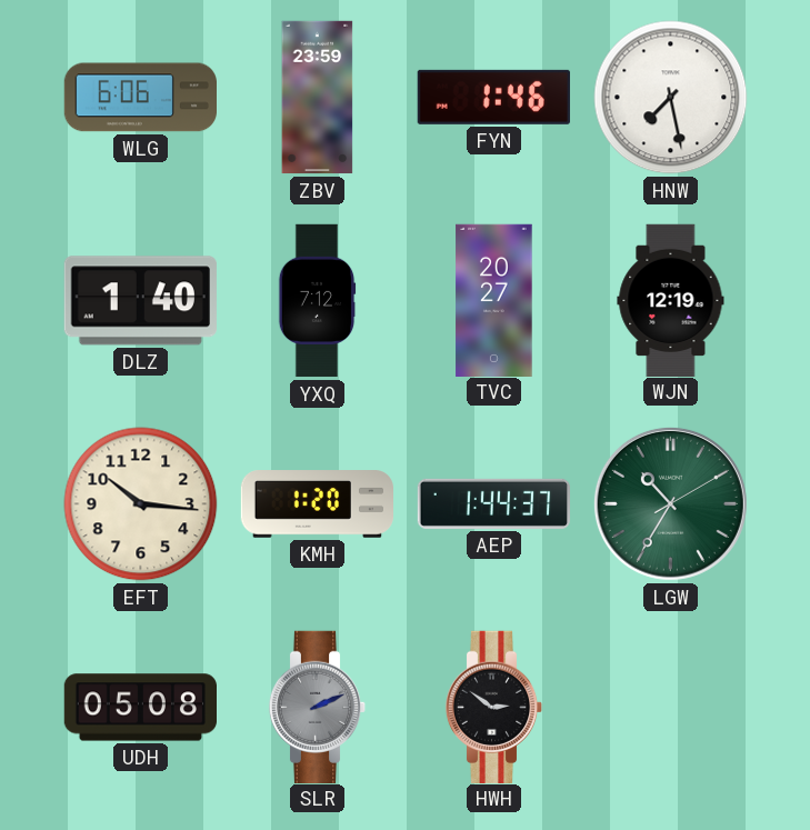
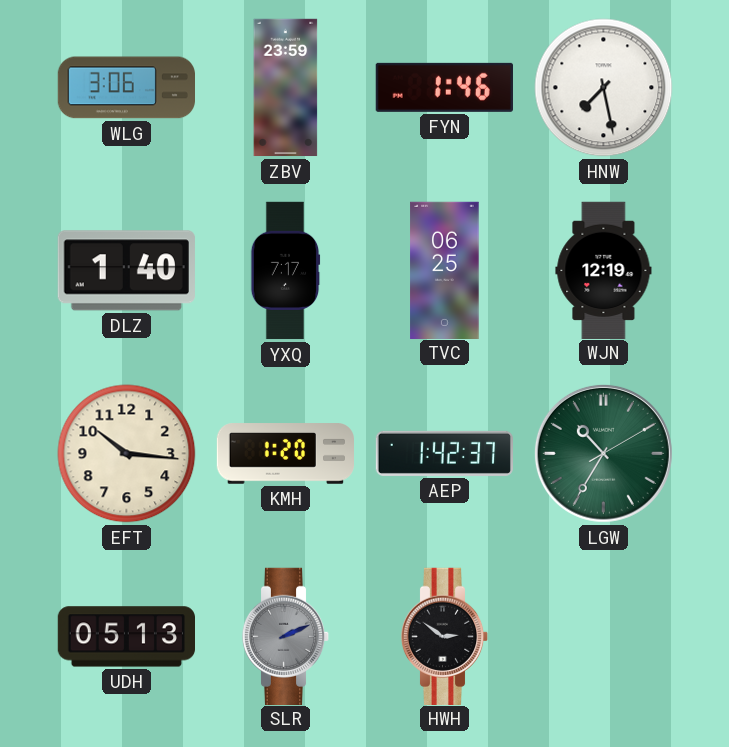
WLG: 6:06 -> 3:06 (126, 88)
YXQ: 7:12 -> 7:17 (285, 271)
TVC: 20:27 -> 06:25 (445, 270)
AEP: 1:44 -> 1:42 (445, 453)
UDH: 05:08 -> 05:13 (126, 637)
